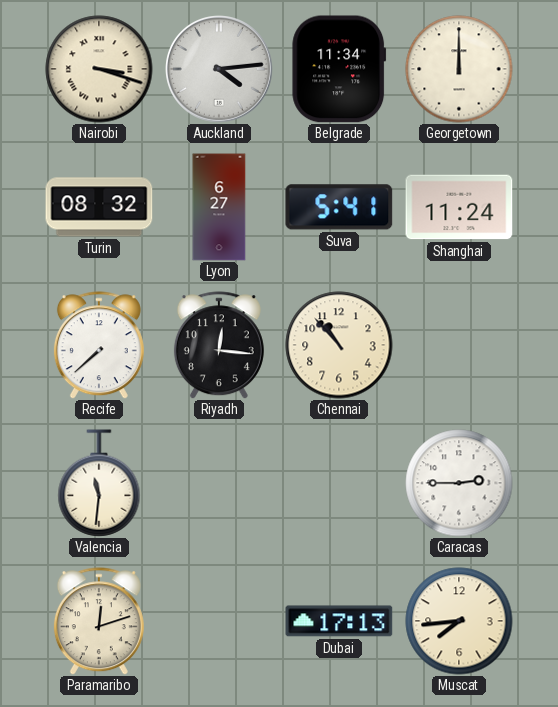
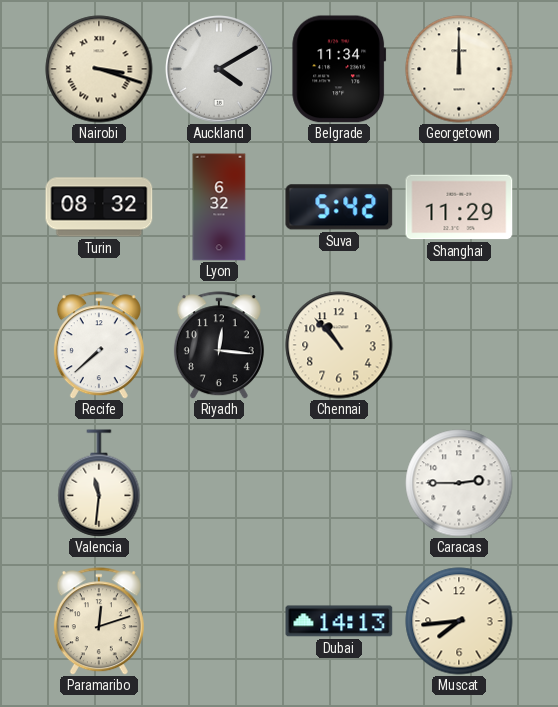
Auckland: 4:14 -> 4:10 (220, 70)
Lyon: 6:27 -> 6:32 (219, 207)
Suva: 5:41 -> 5:42 (339, 207)
Shanghai: 11:24 -> 11:29 (459, 207)
Dubai: 17:13 -> 14:13 (339, 621)
